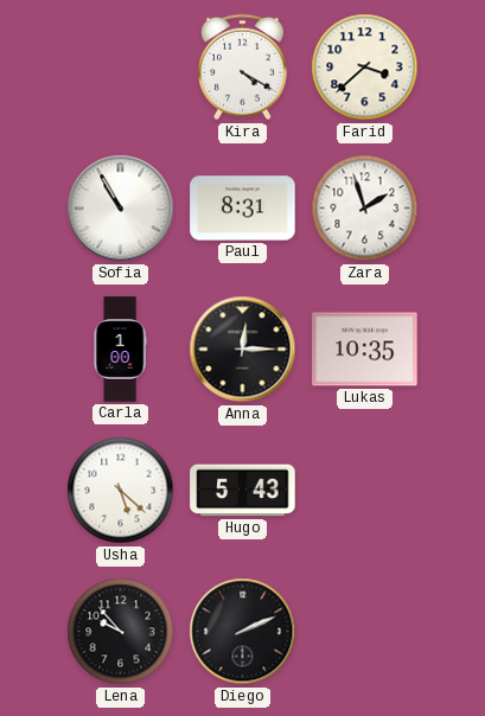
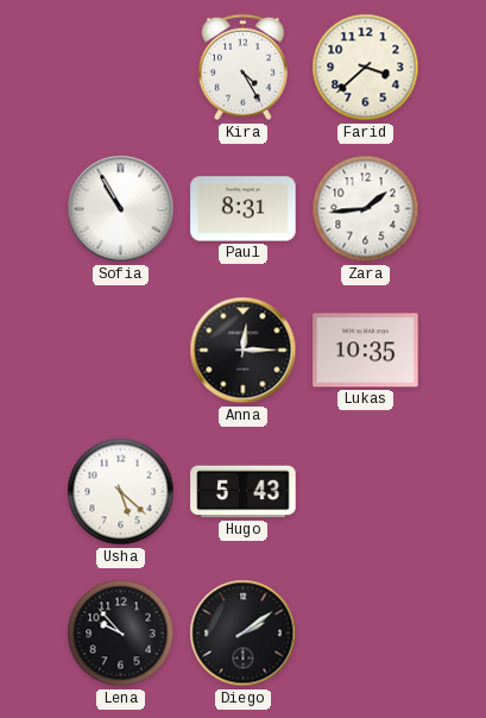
Kira: 4:20 -> 4:25 (242, 68)
Zara: 1:57 -> 1:44 (366, 209)
Carla: 1:00 -> none (120, 350)
Diego: 2:11 -> 2:09 (244, 634)
